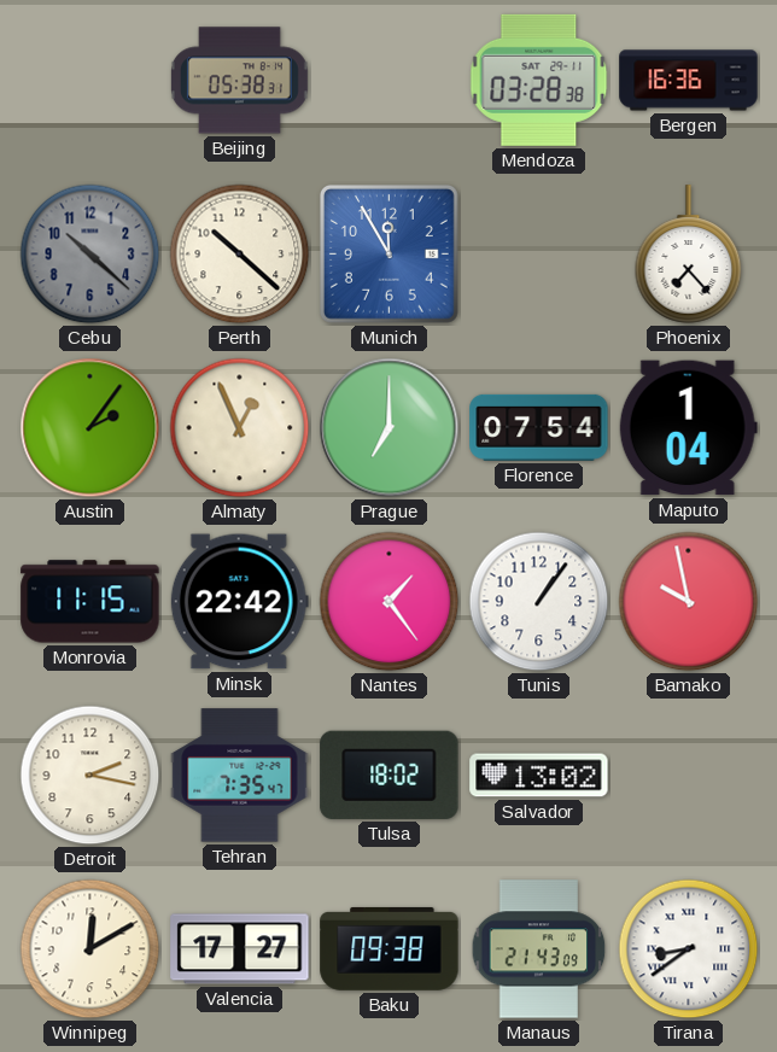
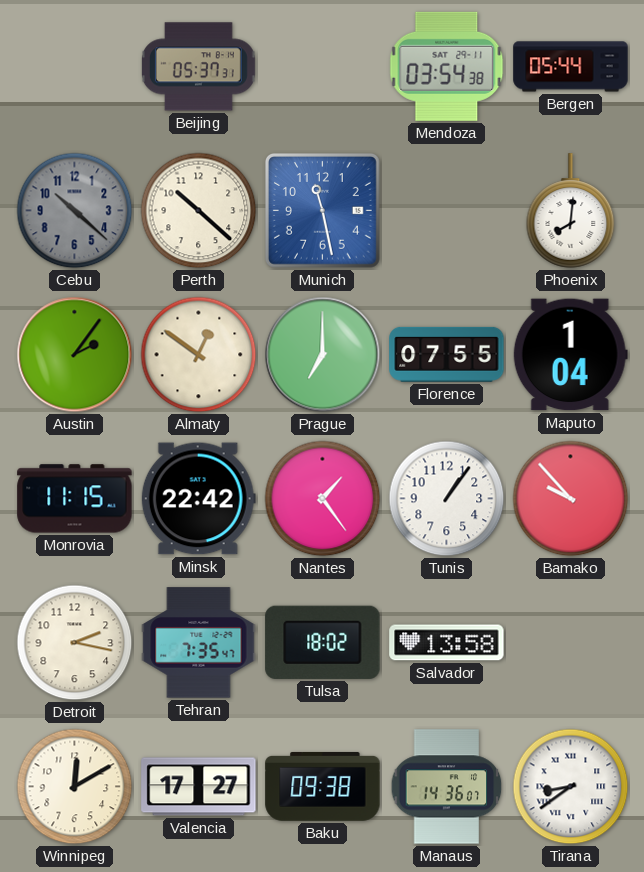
Beijing: 05:38 -> 05:37 (198, 67)
Mendoza: 03:28 -> 03:54 (447, 66)
Bergen: 16:36 -> 05:44 (571, 67)
Munich: 11:55 -> 11:28 (322, 210)
Phoenix: 7:23 -> 8:01 (571, 211)
Almaty: 12:56 -> 12:51 (199, 355)
Florence: 07:54 -> 07:55 (447, 354)
Bamako: 9:58 -> 9:53 (571, 499)
Salvador: 13:02 -> 13:58 (447, 643)
Manaus: 21:43 -> 14:36 (447, 787)
